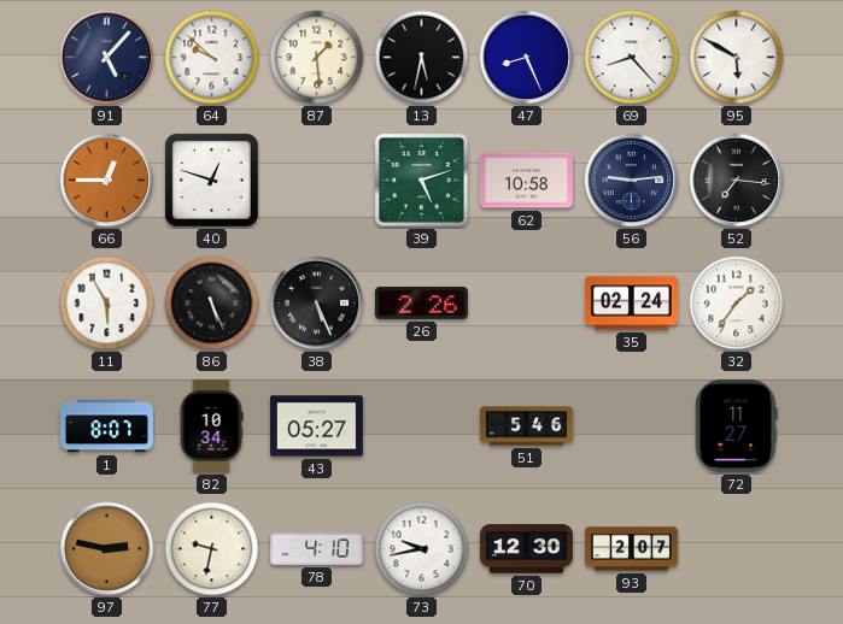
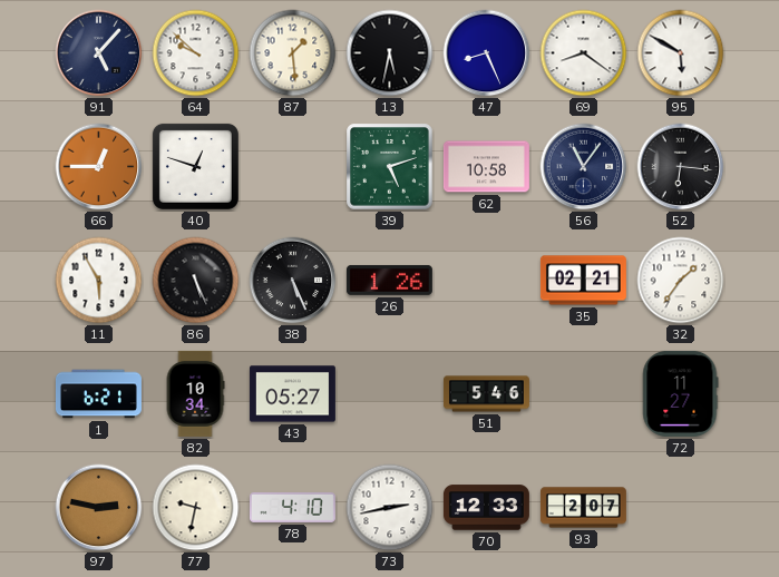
69: 8:23 -> 8:21 (584, 53)
56: 9:14 -> 11:06 (584, 167)
52: 7:16 -> 6:16 (681, 167)
26: 2:26 -> 1:26 (389, 280)
35: 02:24 -> 02:21 (583, 281)
1: 8:07 -> 6:21 (98, 394)
73: 9:43 -> 2:43 (390, 508)
70: 12:30 -> 12:33 (486, 508)
